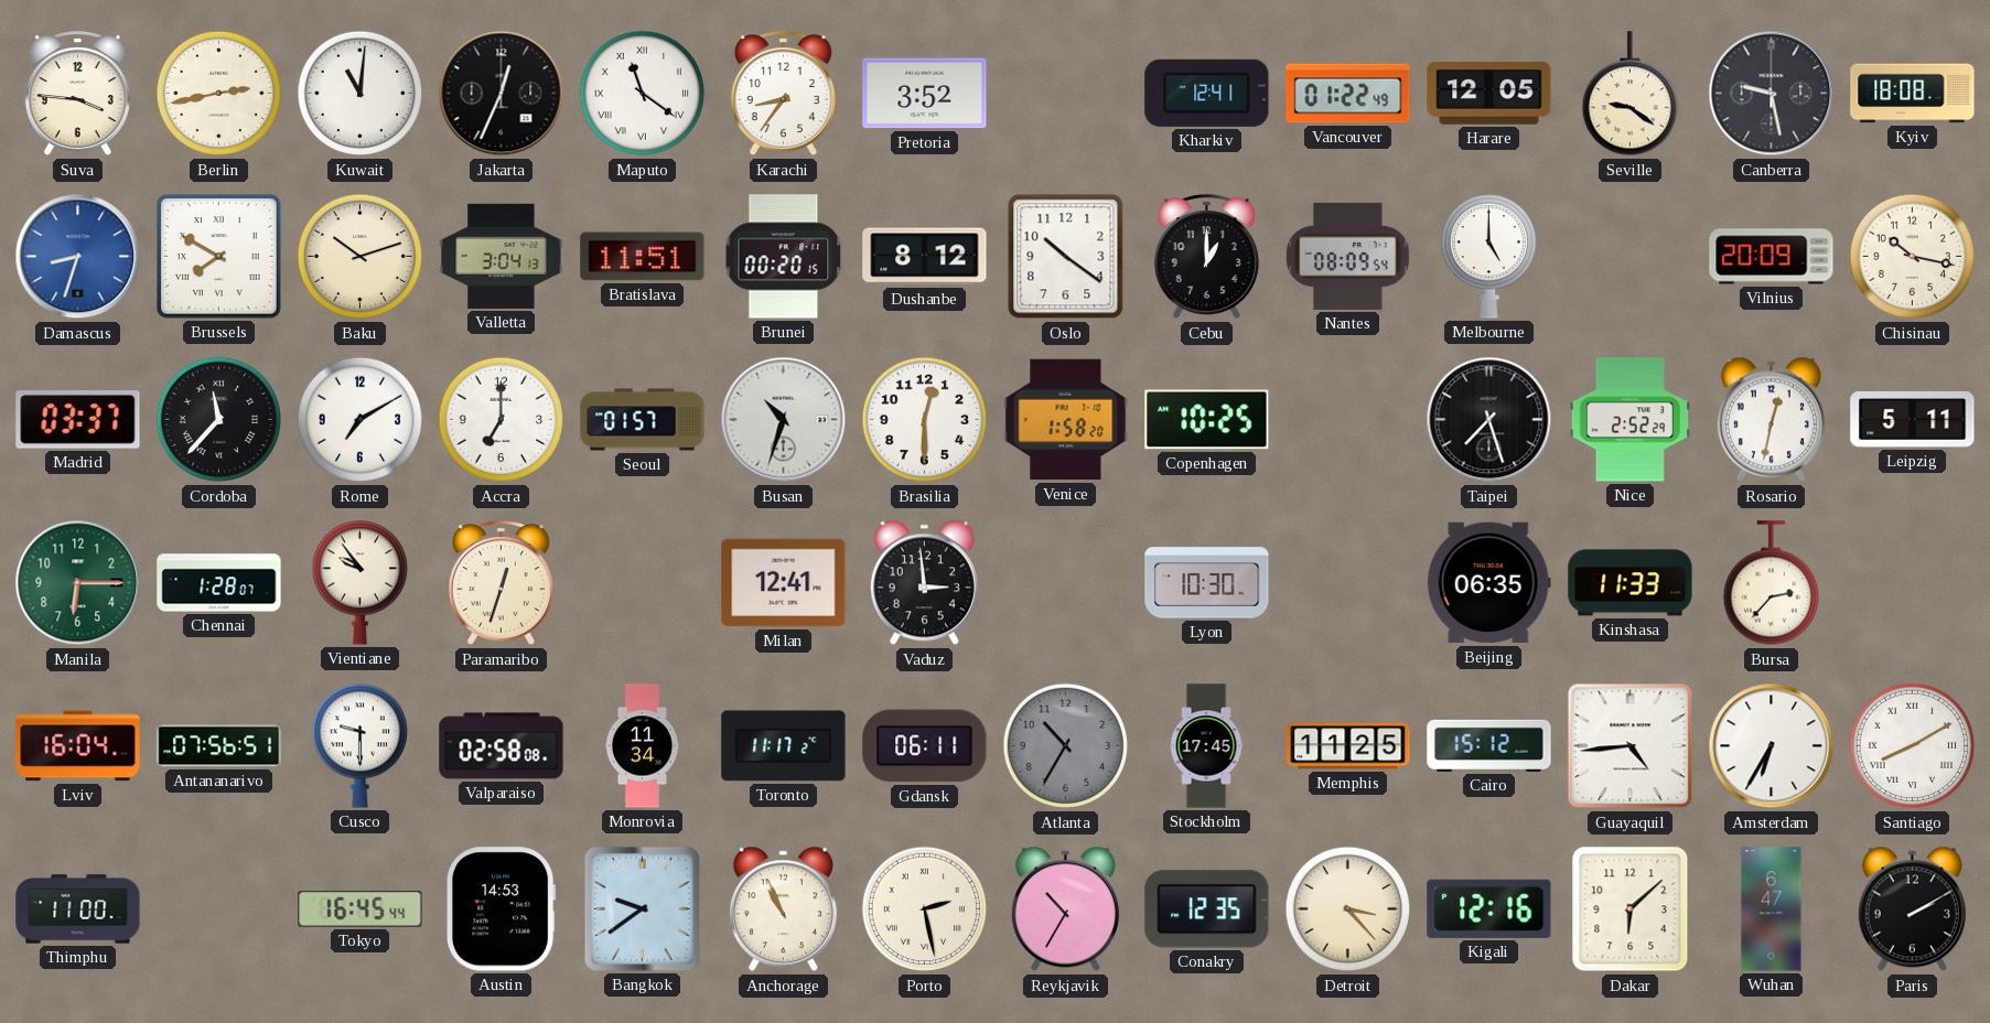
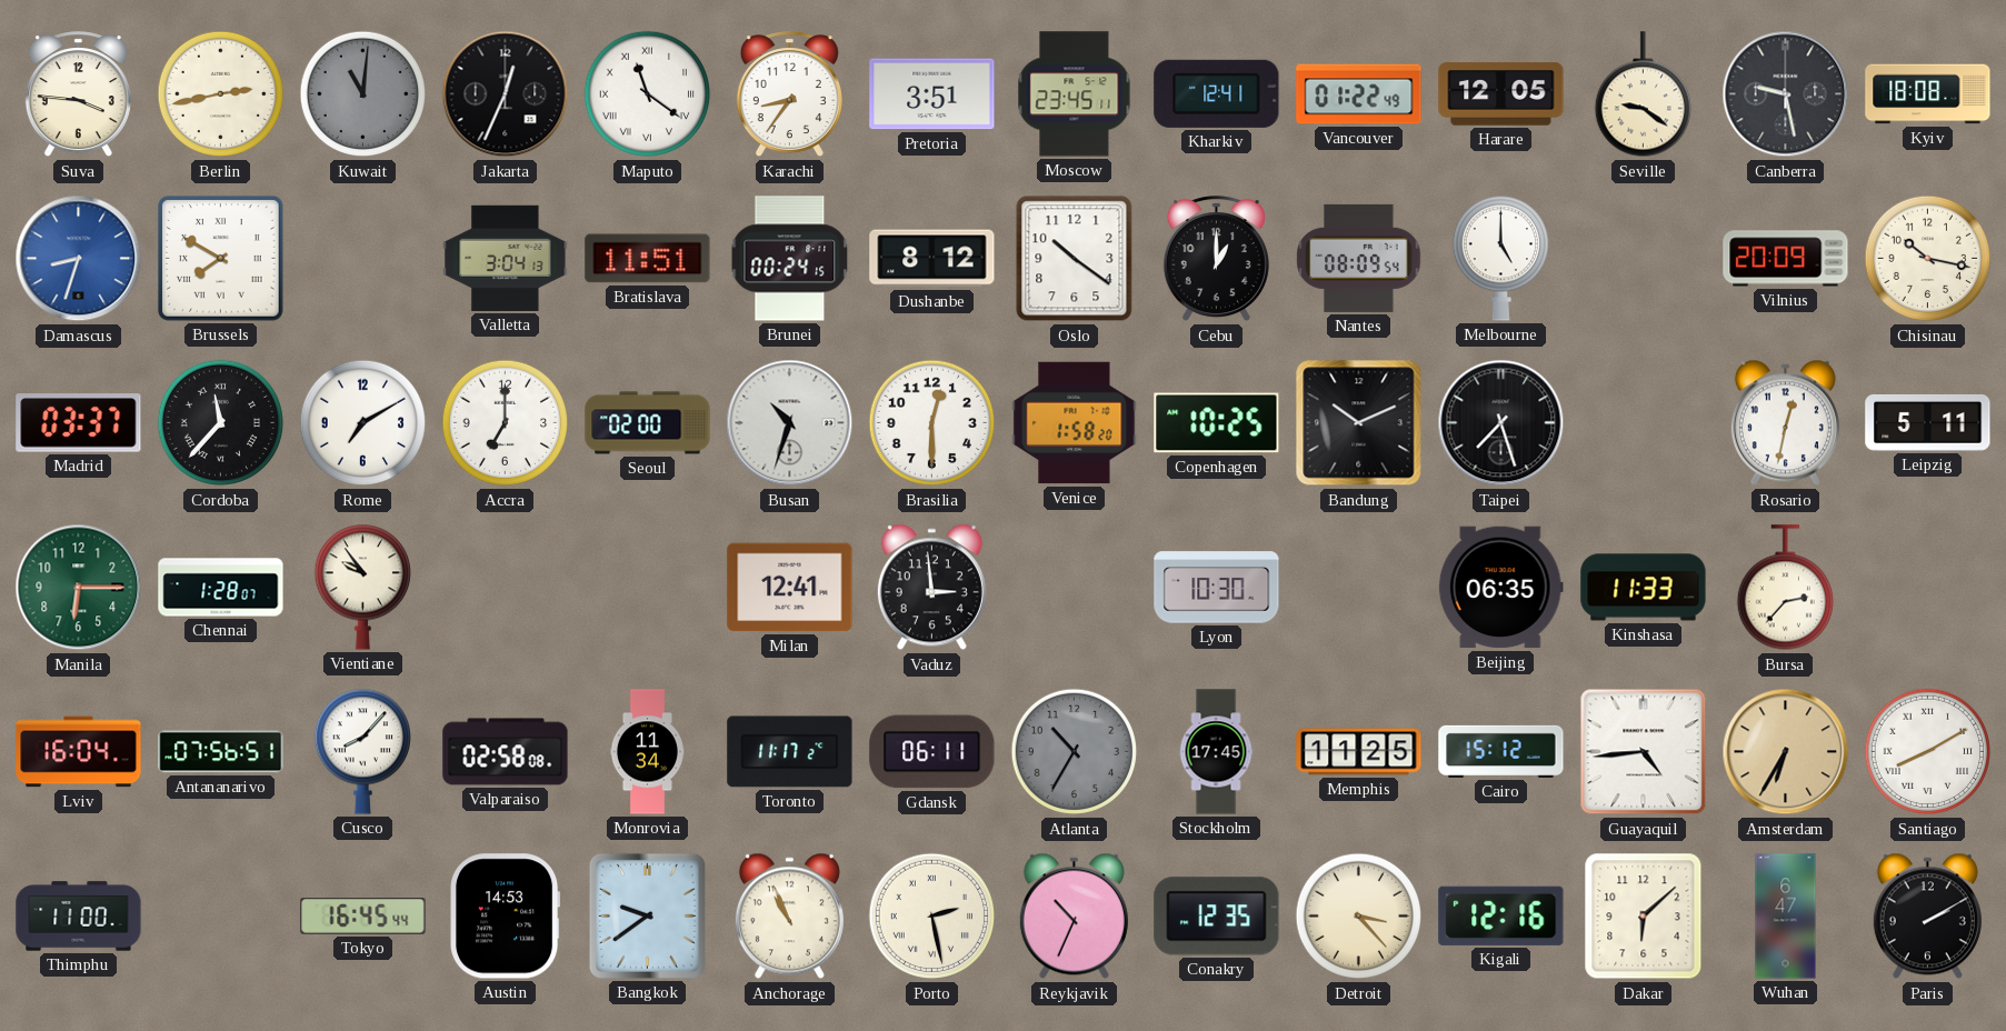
Kuwait dial: white -> grey (363, 94)
Pretoria: 3:52 -> 3:51 (932, 94)
Moscow: none -> 23:45 (1075, 94)
Baku: 10:12 -> none (361, 257)
Brunei: 00:20 -> 00:24 (790, 259)
Seoul: 01:57 -> 02:00 (648, 423)
Bandung: none -> 10:11 (1359, 423)
Nice: 2:52 -> none (1629, 420)
Paramaribo: 12:33 -> none (501, 583)
Cusco: 9:30 -> 8:07 (362, 751)
Amsterdam dial: white -> champagne (1786, 752)
Reykjavik: 10:35 -> 10:34 (1074, 917)
